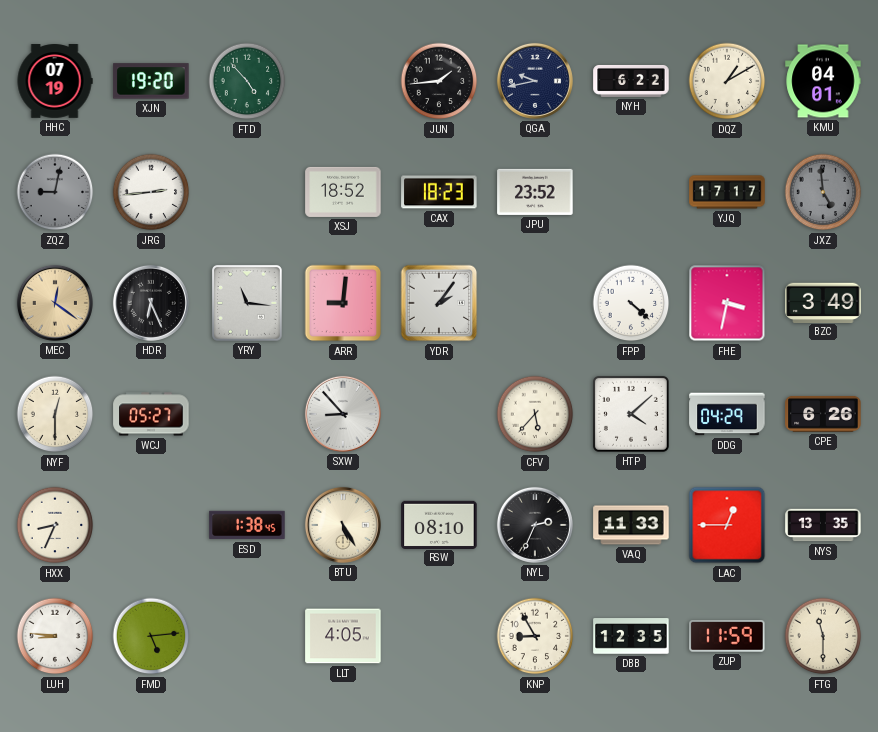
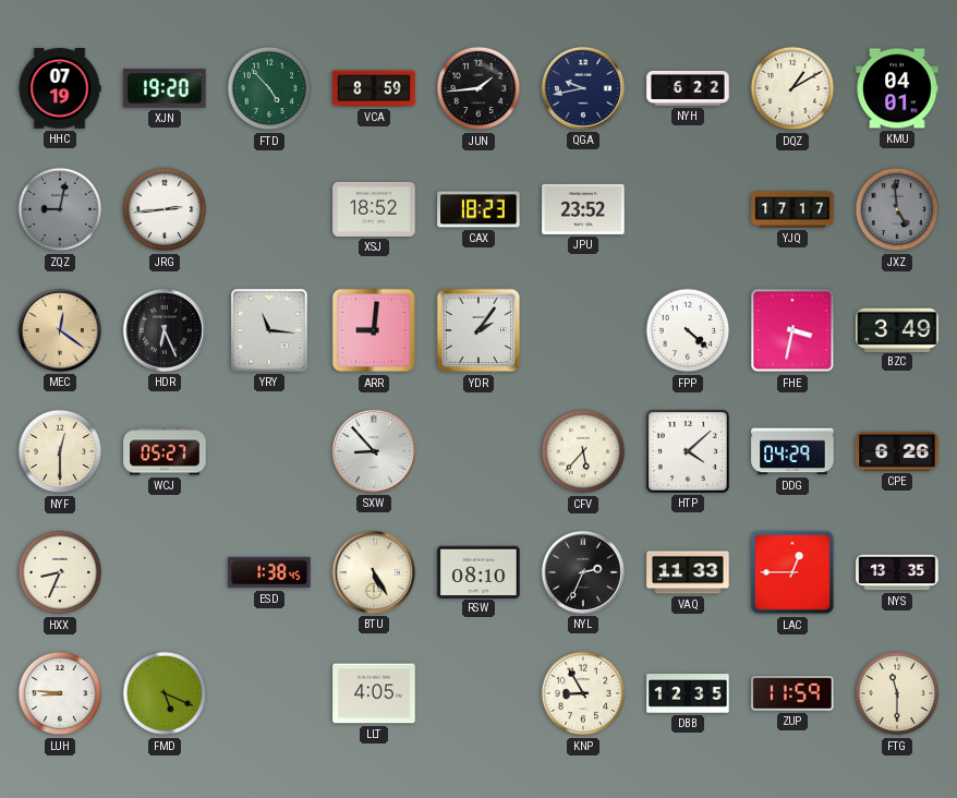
VCA: none -> 8:59 (374, 88)
FMD: 5:14 -> 5:19 (165, 693)
